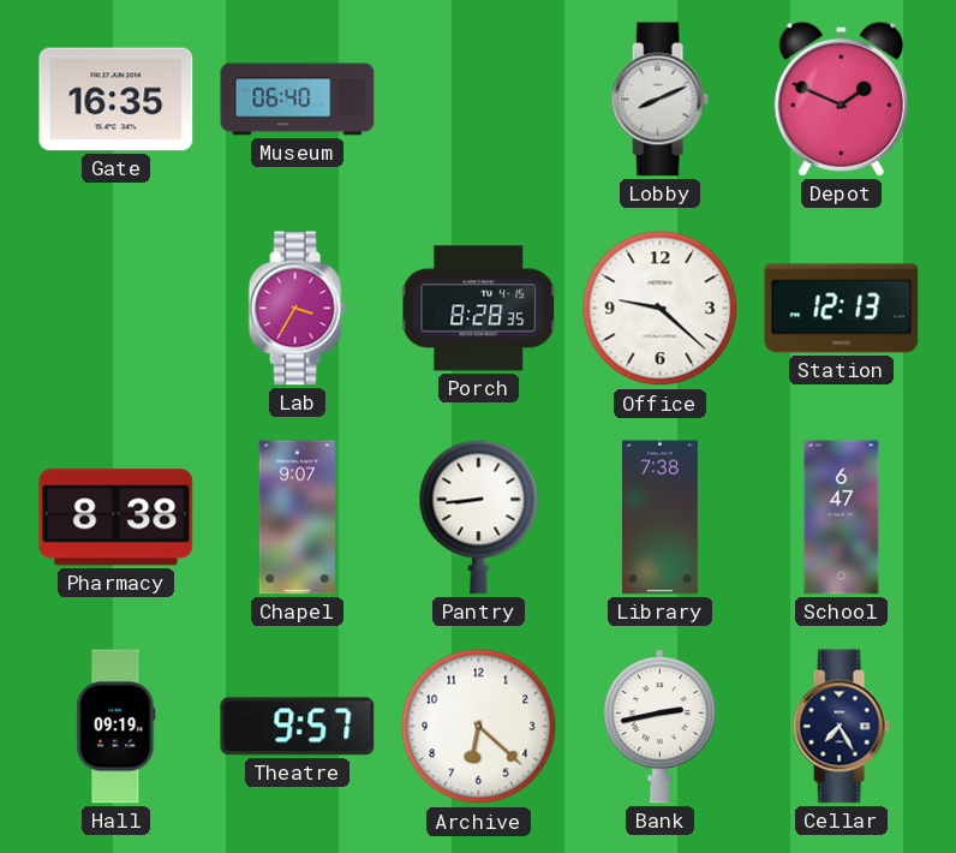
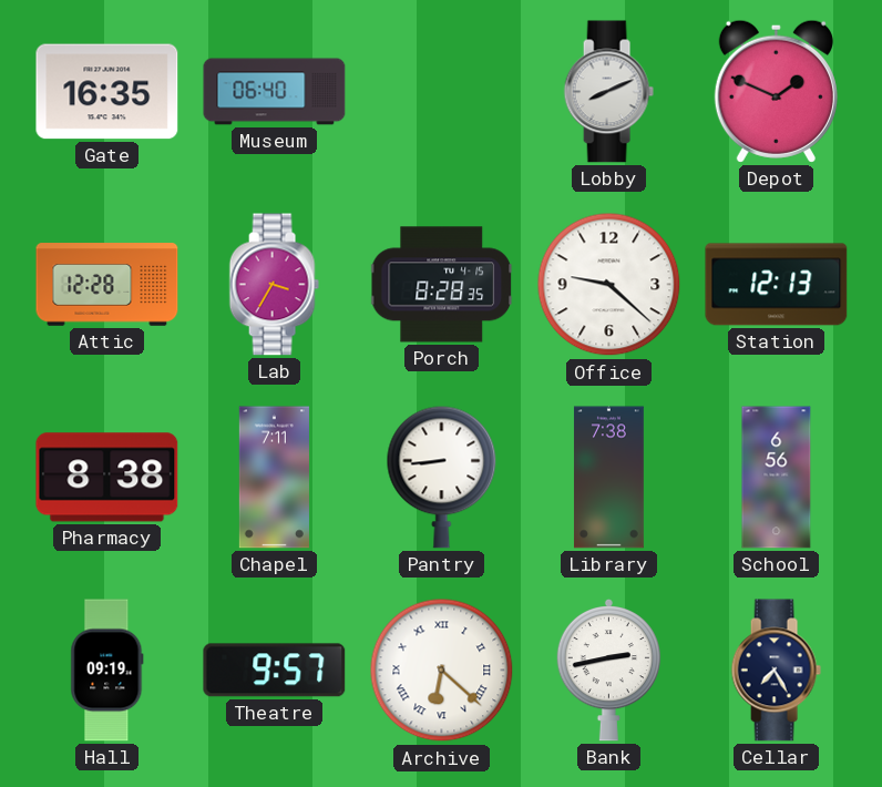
Attic: none -> 12:28 (107, 285)
Chapel: 9:07 -> 7:11 (274, 478)
School: 6:47 -> 6:56 (777, 478)
Archive numerals: Arabic -> Roman (442, 671)
